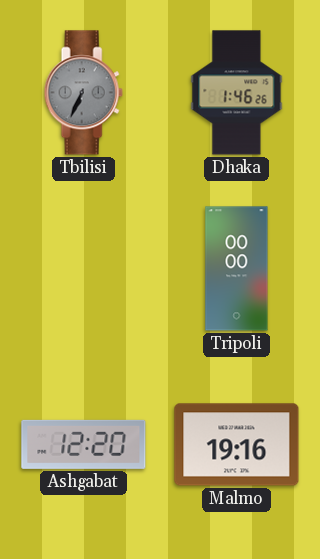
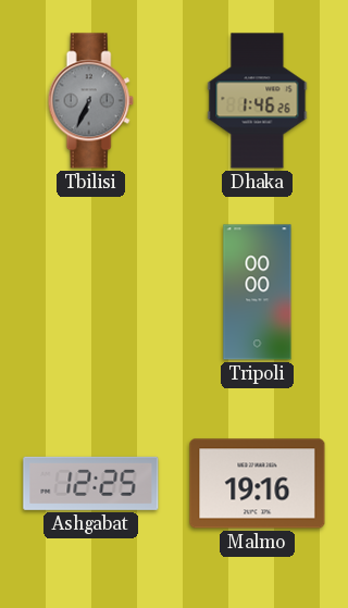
Ashgabat: 12:20 -> 12:25 (91, 483)
